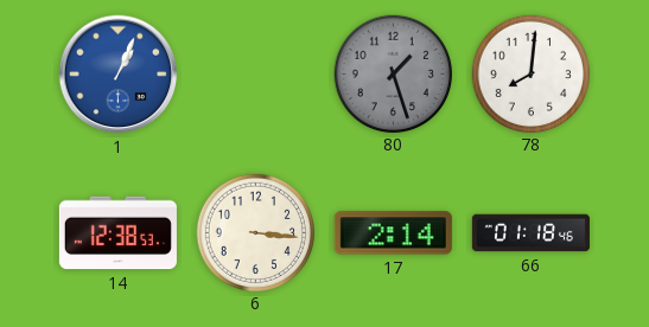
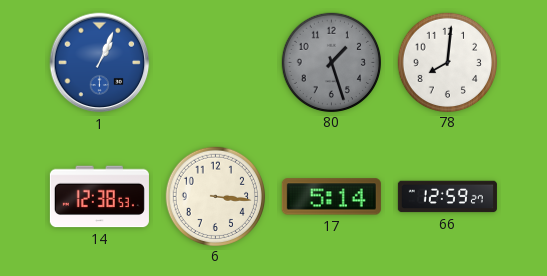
17: 2:14 -> 5:14 (331, 197)
66: 01:18 -> 12:59 (447, 197)
